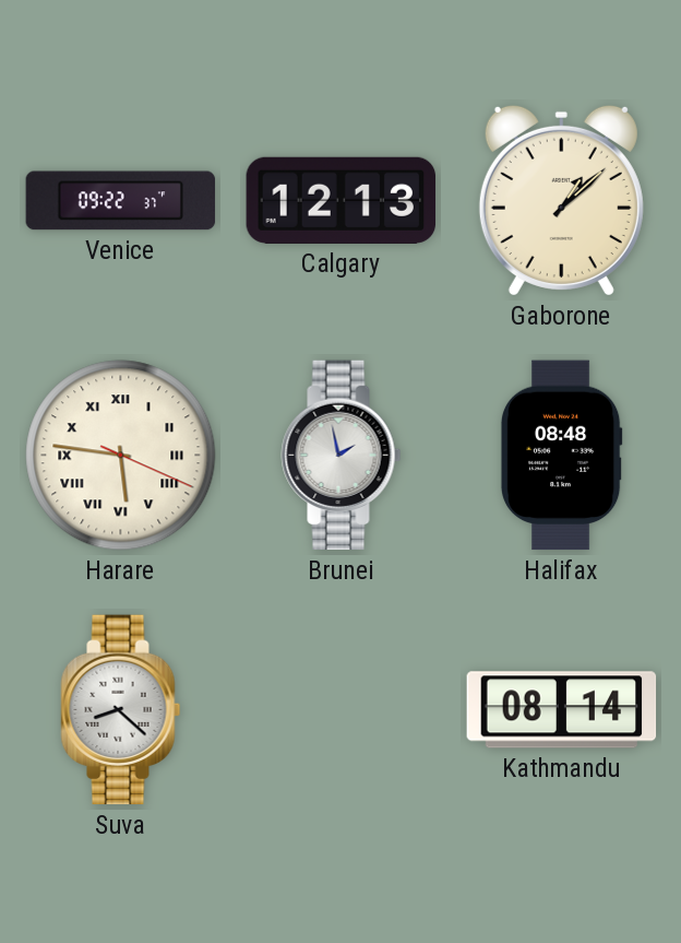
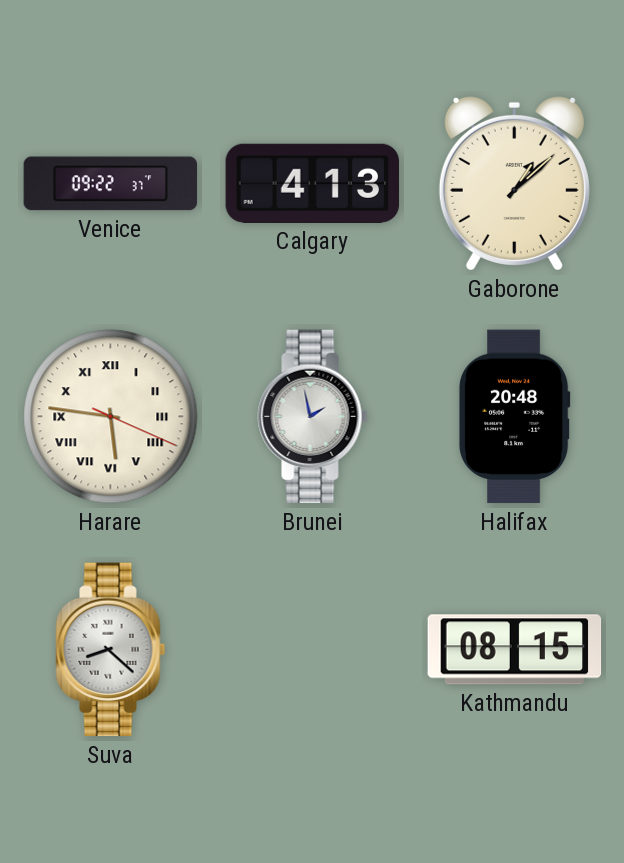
Calgary: 12:13 -> 4:13 (313, 183)
Halifax: 08:48 -> 20:48 (514, 417)
Kathmandu: 08:14 -> 08:15 (515, 650)
